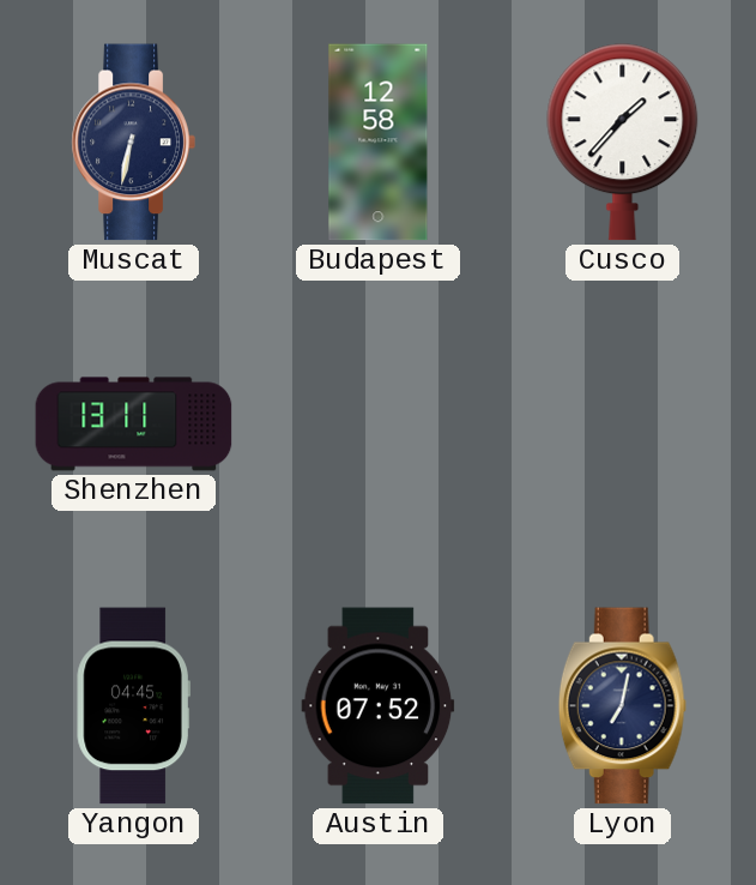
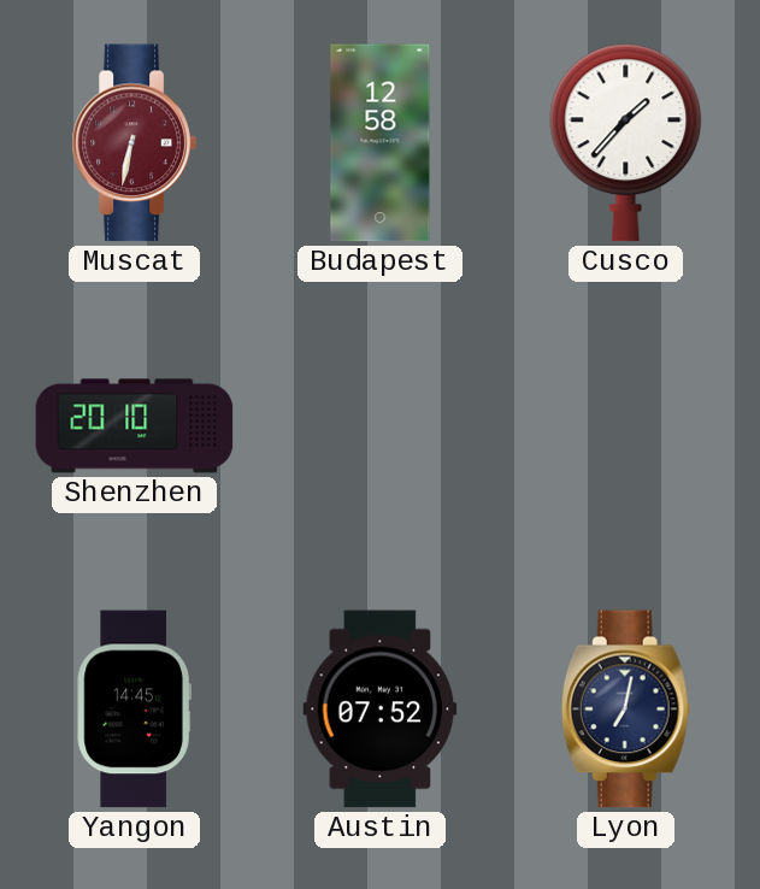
Muscat dial: navy -> burgundy (134, 143)
Shenzhen: 13:11 -> 20:10 (135, 426)
Yangon: 04:45 -> 14:45 (134, 710)
